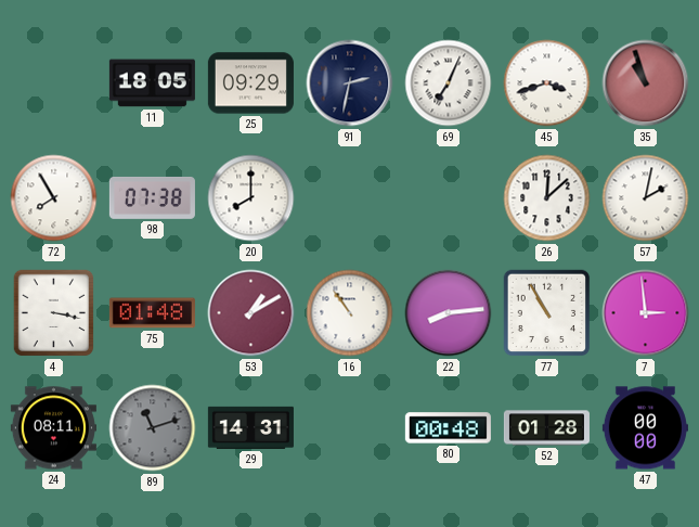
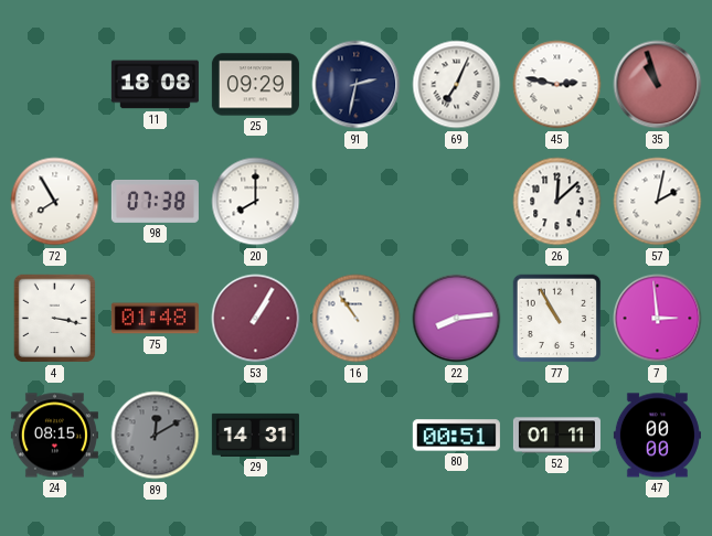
11: 18:05 -> 18:08 (155, 85)
45: 3:42 -> 2:47 (557, 85)
53: 1:10 -> 1:05 (256, 319)
24: 08:11 -> 08:15 (54, 436)
89: 11:12 -> 12:10 (156, 436)
80: 00:48 -> 00:51 (456, 436)
52: 01:28 -> 01:11 (556, 436)
